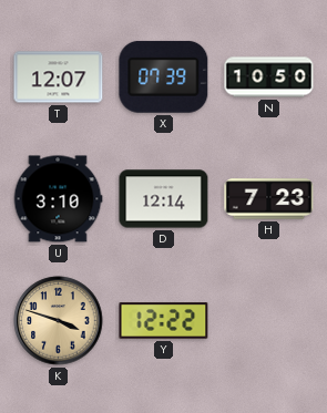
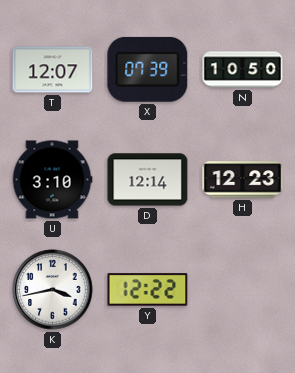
H: 7:23 -> 12:23 (243, 180)
K: 3:48 -> 3:43 (53, 290)
K dial: champagne -> white (53, 290)
